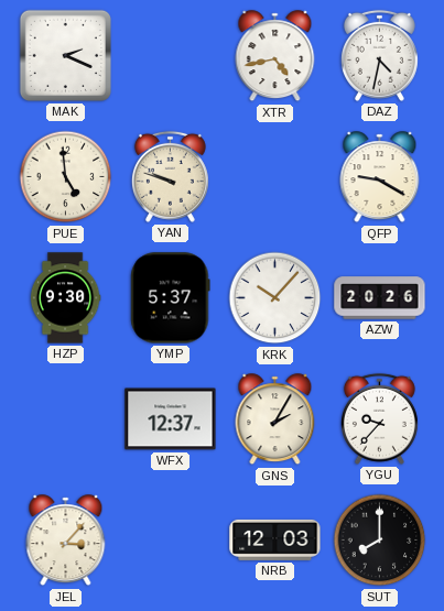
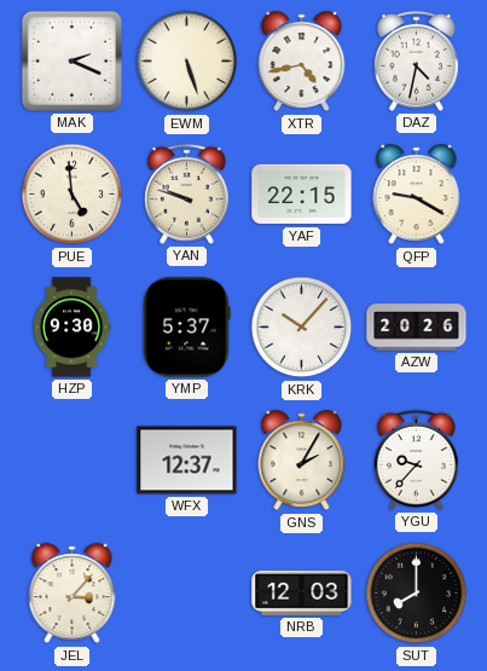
EWM: none -> 5:27 (187, 62)
YAF: none -> 22:15 (302, 195)
